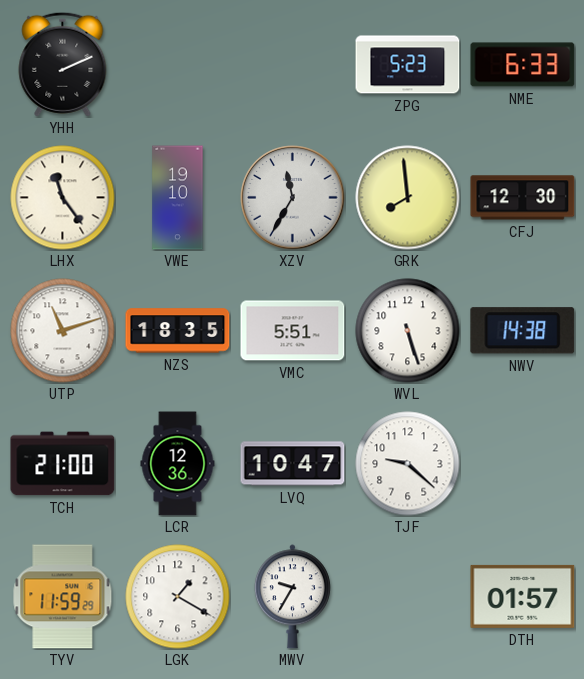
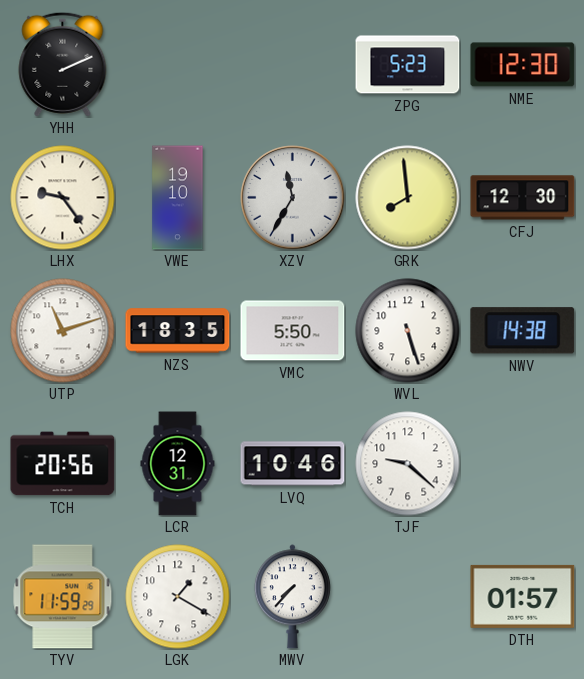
NME: 6:33 -> 12:30 (523, 65)
LHX: 11:24 -> 9:24 (63, 198)
VMC: 5:51 -> 5:50 (293, 331)
TCH: 21:00 -> 20:56 (63, 464)
LCR: 12:36 -> 12:31 (178, 464)
LVQ: 10:47 -> 10:46 (293, 464)
MWV: 9:35 -> 7:37 (292, 597)
